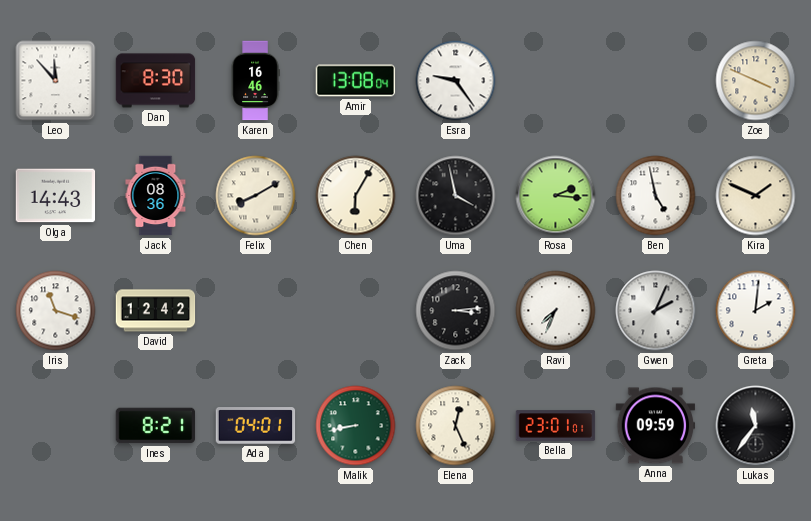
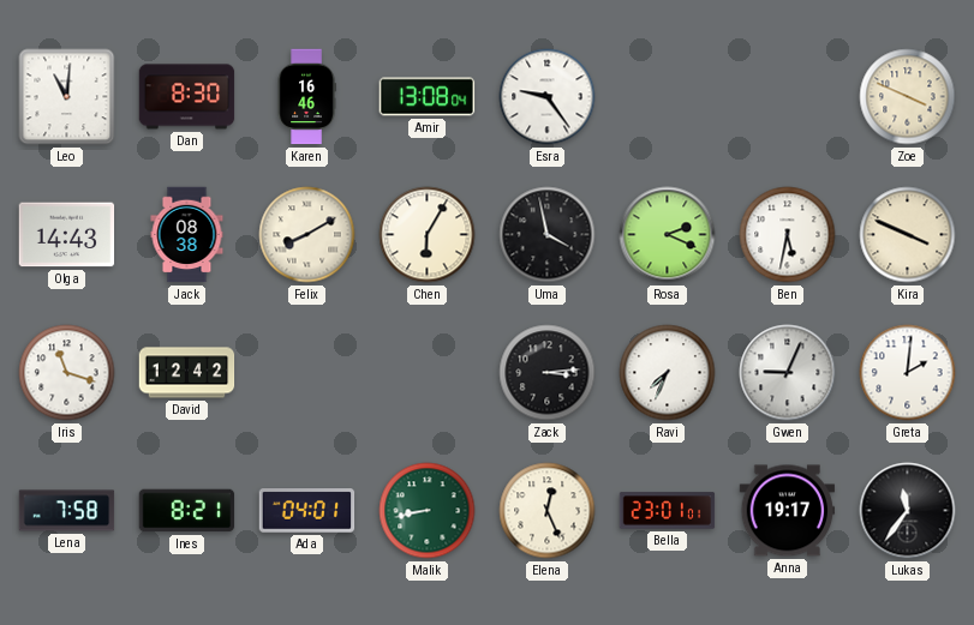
Leo: 11:53 -> 11:01 (67, 97)
Jack: 08:36 -> 08:38 (187, 235)
Rosa: 2:16 -> 2:19 (668, 235)
Ben: 4:58 -> 5:32 (788, 235)
Kira: 1:49 -> 3:49 (908, 235)
Gwen: 2:04 -> 9:04 (788, 373)
Lena: none -> 7:58 (67, 511)
Anna: 09:59 -> 19:17 (788, 511)
